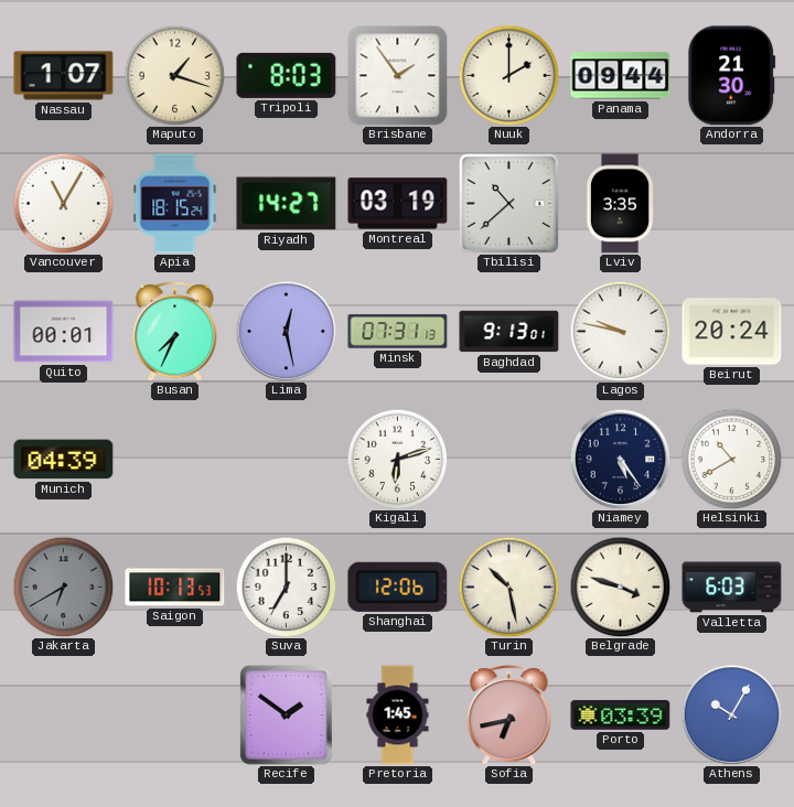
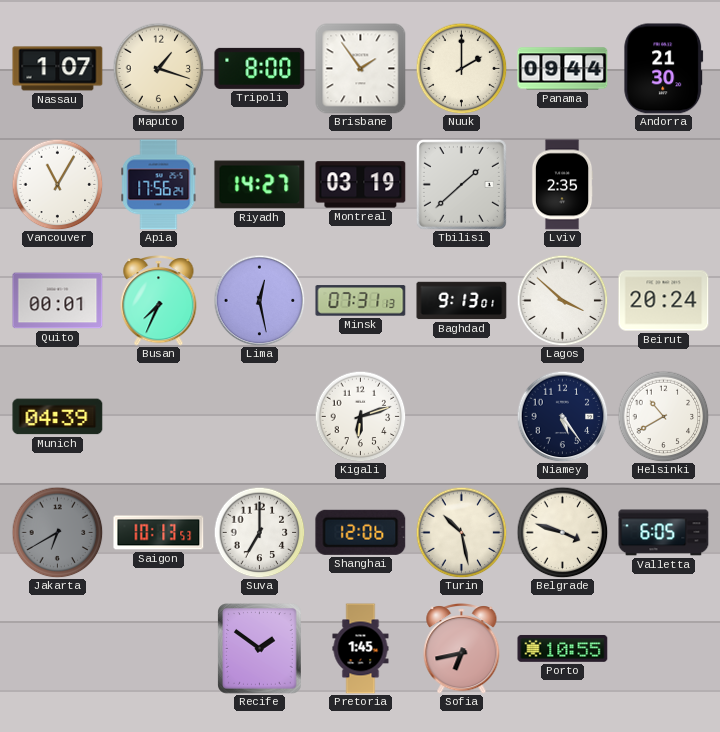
Tripoli: 8:03 -> 8:00 (260, 68)
Apia: 18:15 -> 17:56 (159, 185)
Tbilisi: 10:38 -> 1:38 (461, 184)
Lviv: 3:35 -> 2:35 (562, 185)
Lagos: 9:47 -> 3:52 (562, 300)
Valletta: 6:03 -> 6:05 (664, 533)
Porto: 03:39 -> 10:55 (563, 648)
Athens: 10:05 -> none (731, 714)
